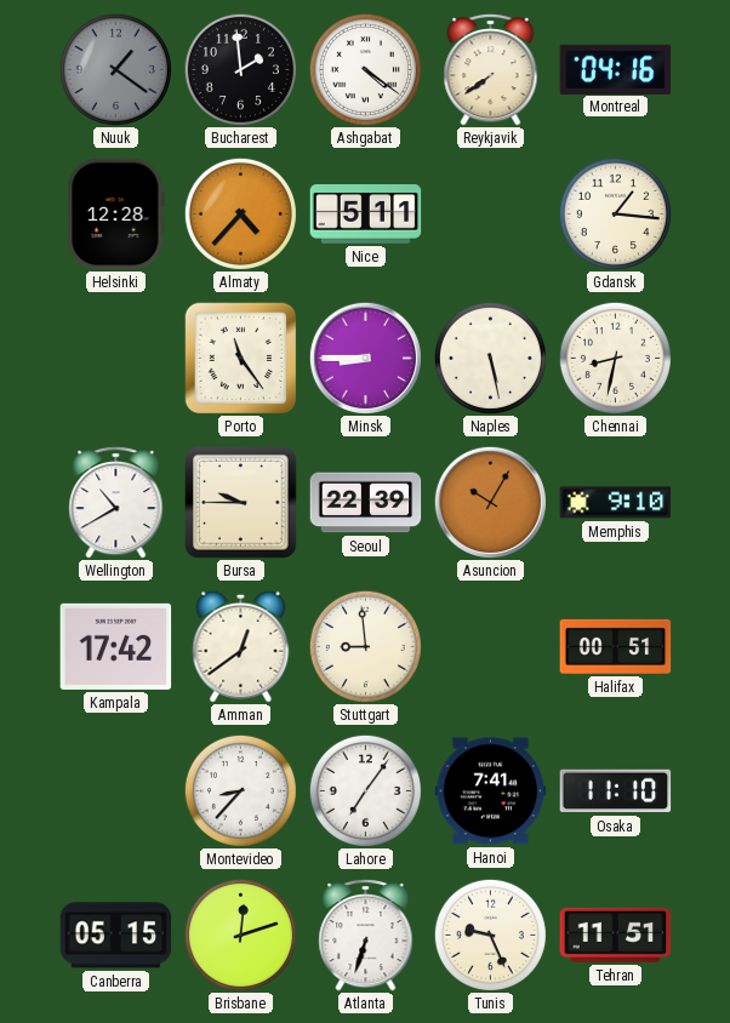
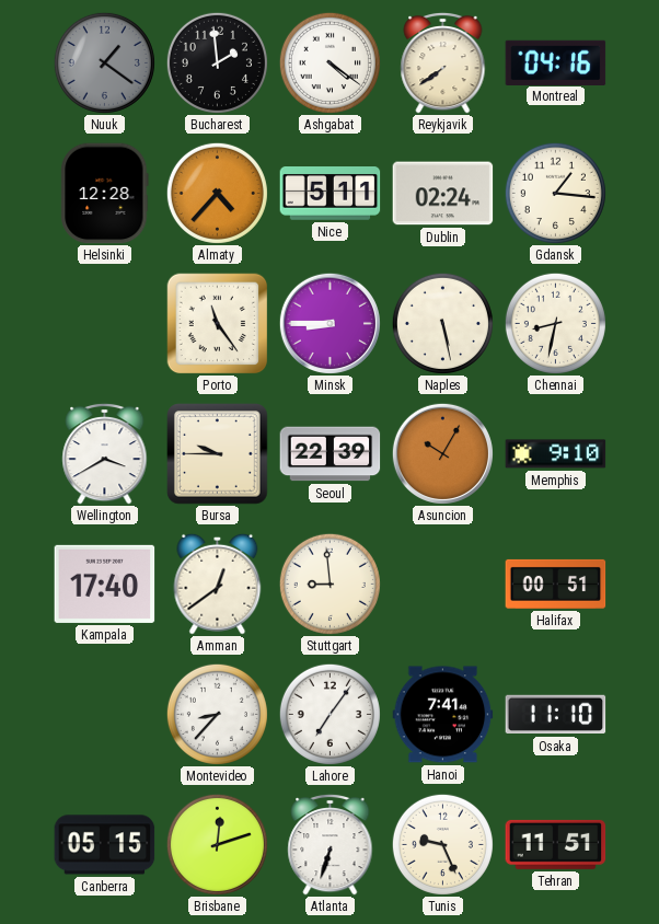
Dublin: none -> 02:24 (443, 194)
Wellington: 10:40 -> 3:40 (105, 453)
Kampala: 17:42 -> 17:40 (105, 584)
